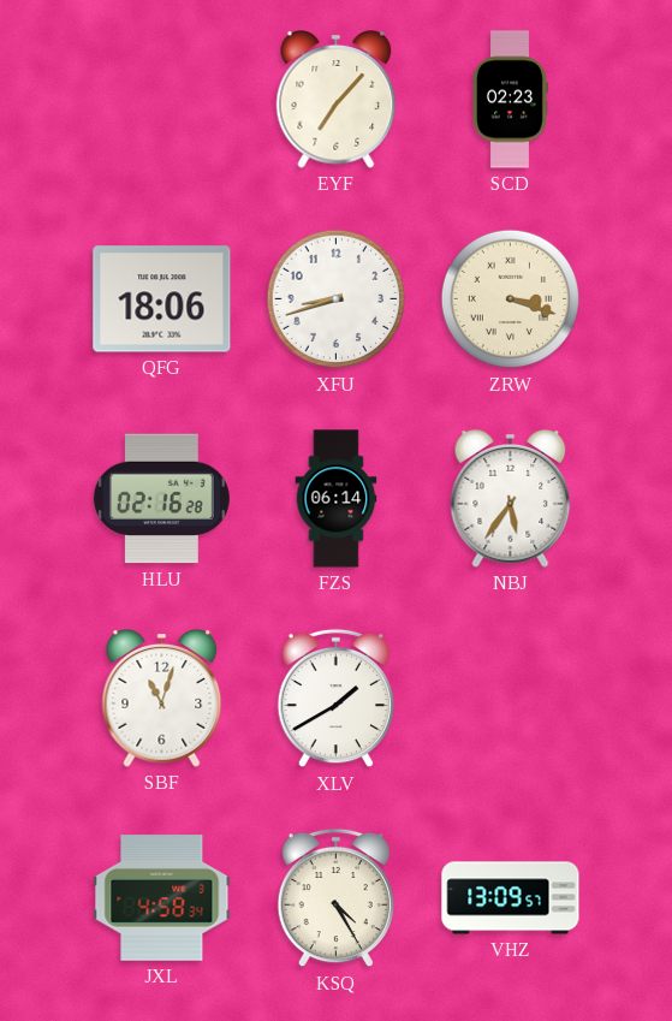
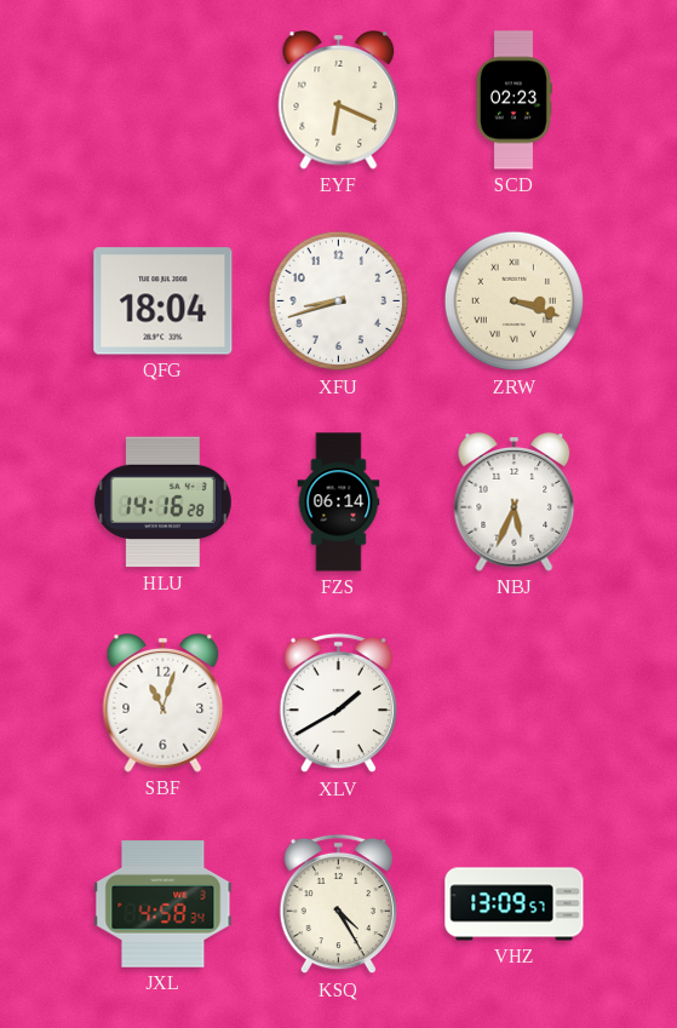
EYF: 7:07 -> 6:19 (339, 100)
QFG: 18:06 -> 18:04 (163, 301)
HLU: 02:16 -> 14:16 (162, 502)
NBJ: 5:36 -> 5:34 (515, 502)
